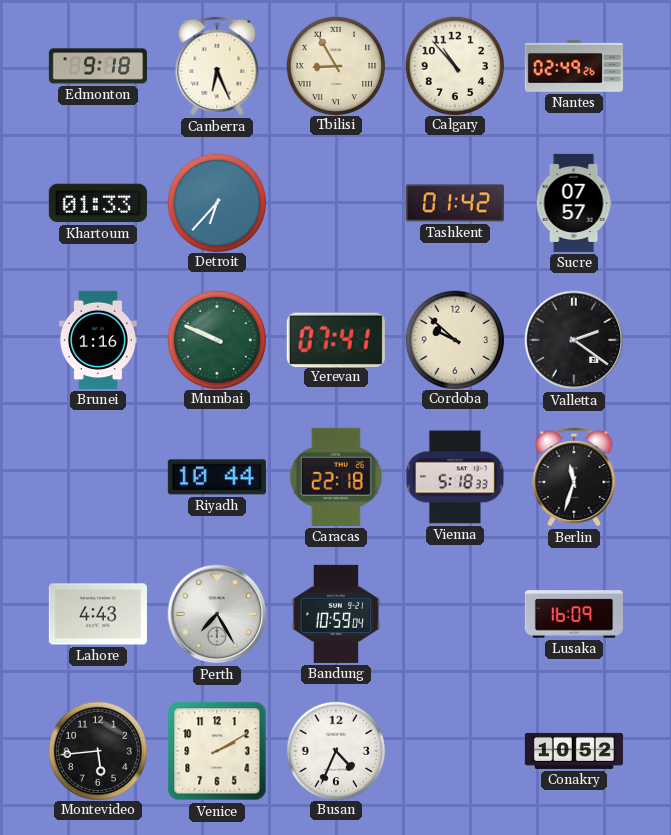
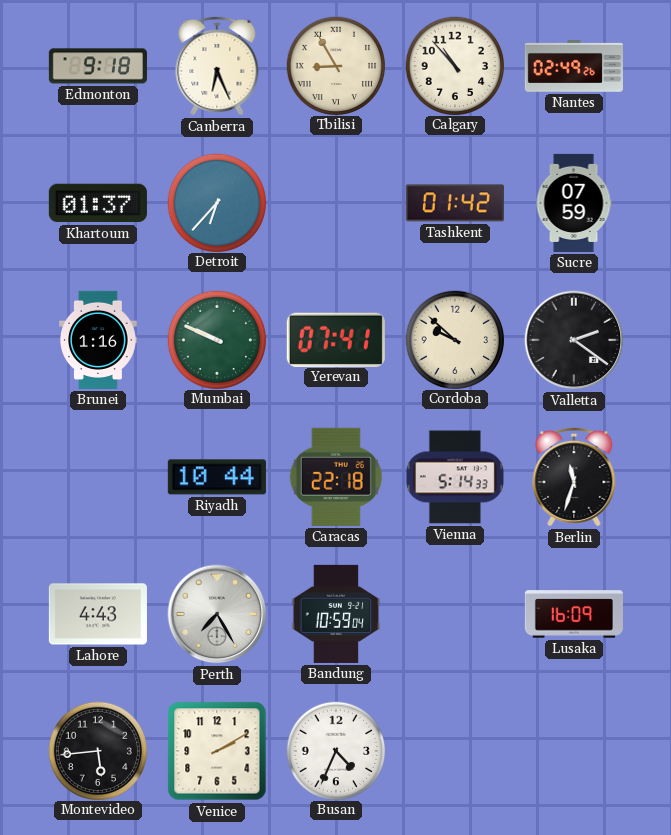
Khartoum: 01:33 -> 01:37 (98, 203)
Sucre: 07:57 -> 07:59 (574, 203)
Vienna: 5:18 -> 5:14 (455, 477)
Conakry: 10:52 -> none (574, 751)
